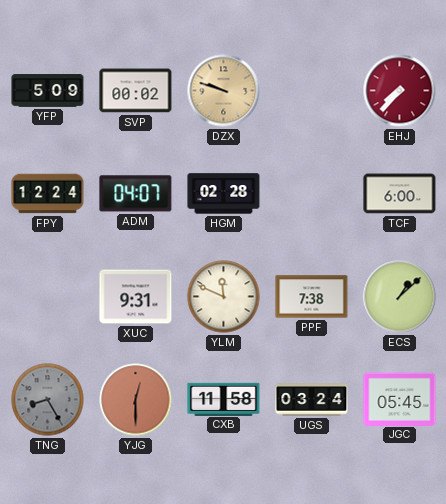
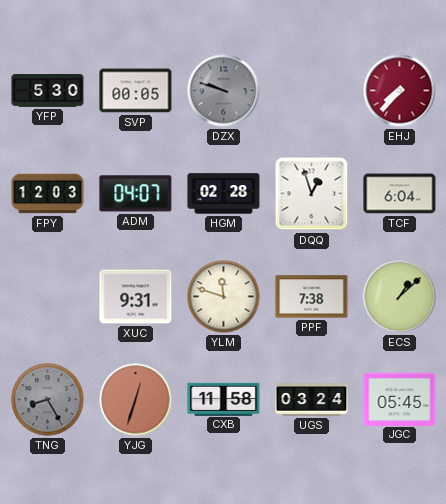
YFP: 5:09 -> 5:30 (48, 91)
SVP: 00:02 -> 00:05 (136, 91)
DZX dial: champagne -> grey (224, 91)
FPY: 12:24 -> 12:03 (48, 194)
DQQ: none -> 12:57 (312, 194)
TCF: 6:00 -> 6:04 (400, 194)
YLM: 11:49 -> 11:48 (224, 297)
YJG: 12:30 -> 12:33 (136, 400)
